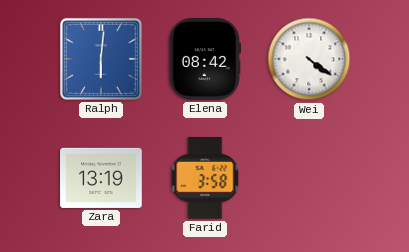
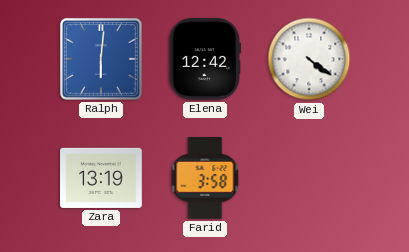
Elena: 08:42 -> 12:42 (204, 59)
